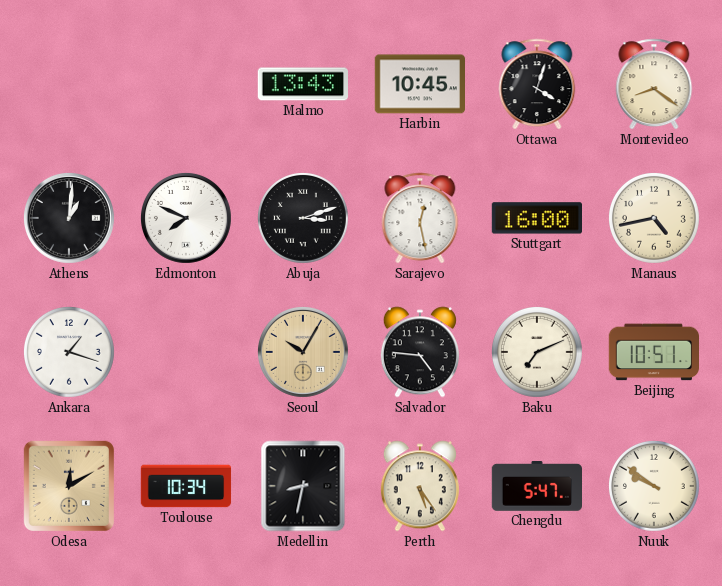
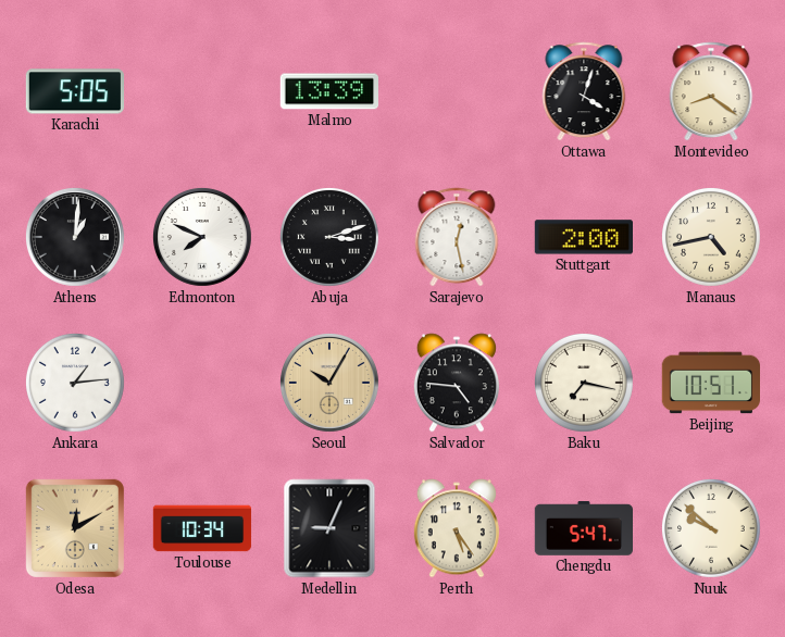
Karachi: none -> 5:05 (74, 91)
Malmo: 13:43 -> 13:39 (328, 91)
Harbin: 10:45 -> none (419, 84)
Stuttgart: 16:00 -> 2:00 (583, 237)
Ankara: 1:18 -> 1:14 (76, 384)
Baku: 7:11 -> 7:17 (585, 384)
Medellin: 8:32 -> 9:04 (329, 528)
Nuuk: 9:51 -> 9:52 (712, 529)
